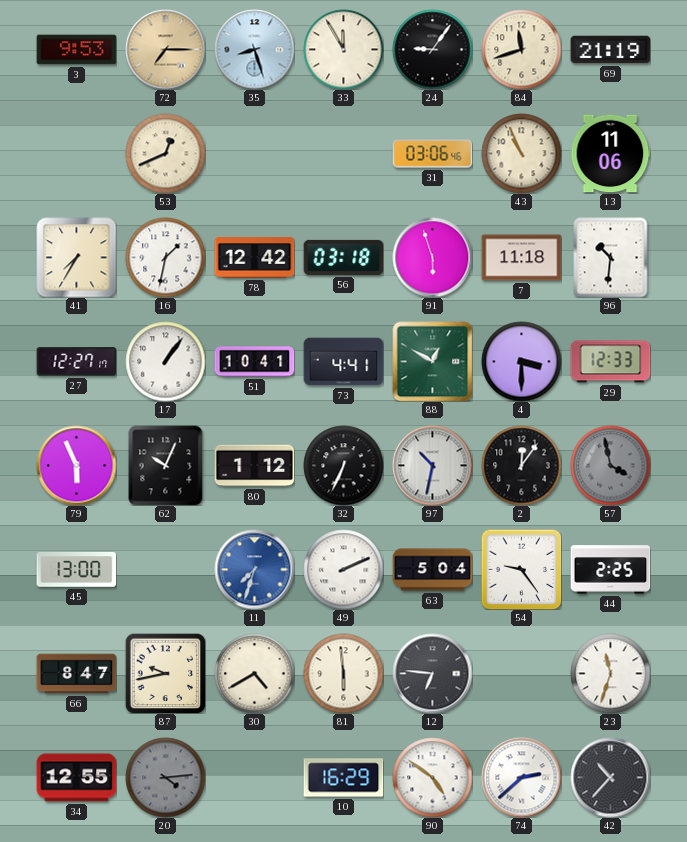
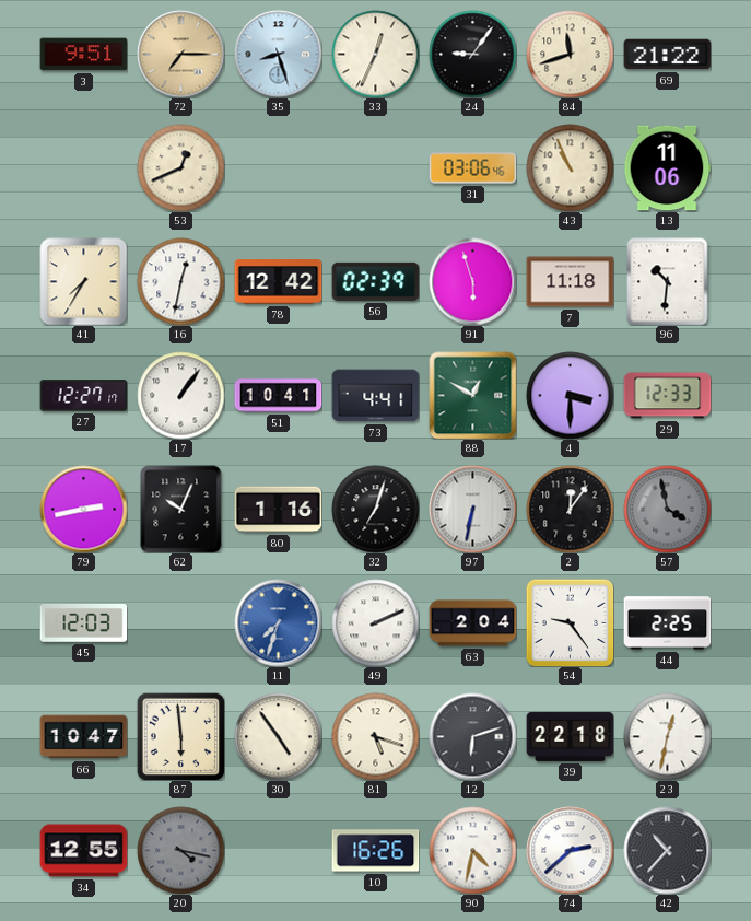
3: 9:53 -> 9:51 (83, 55)
33: 11:55 -> 12:34 (375, 54)
69: 21:19 -> 21:22 (667, 55)
16: 1:32 -> 12:32 (180, 281)
56: 03:18 -> 02:39 (375, 281)
79: 5:56 -> 2:43 (83, 509)
80: 1:12 -> 1:16 (278, 510)
32: 6:34 -> 7:03 (375, 509)
97: 10:32 -> 6:32 (472, 509)
45: 13:00 -> 12:03 (83, 622)
63: 5:04 -> 2:04 (472, 623)
66: 8:47 -> 10:47 (83, 737)
87: 9:43 -> 5:59 (180, 736)
30: 4:40 -> 4:54 (278, 736)
81: 5:59 -> 5:18 (375, 736)
12: 6:46 -> 6:12 (472, 736)
39: none -> 22:18 (570, 736)
23: 11:33 -> 12:32 (667, 736)
20: 4:14 -> 4:17 (180, 850)
10: 16:29 -> 16:26 (375, 851)
90: 4:51 -> 4:32 (472, 850)
